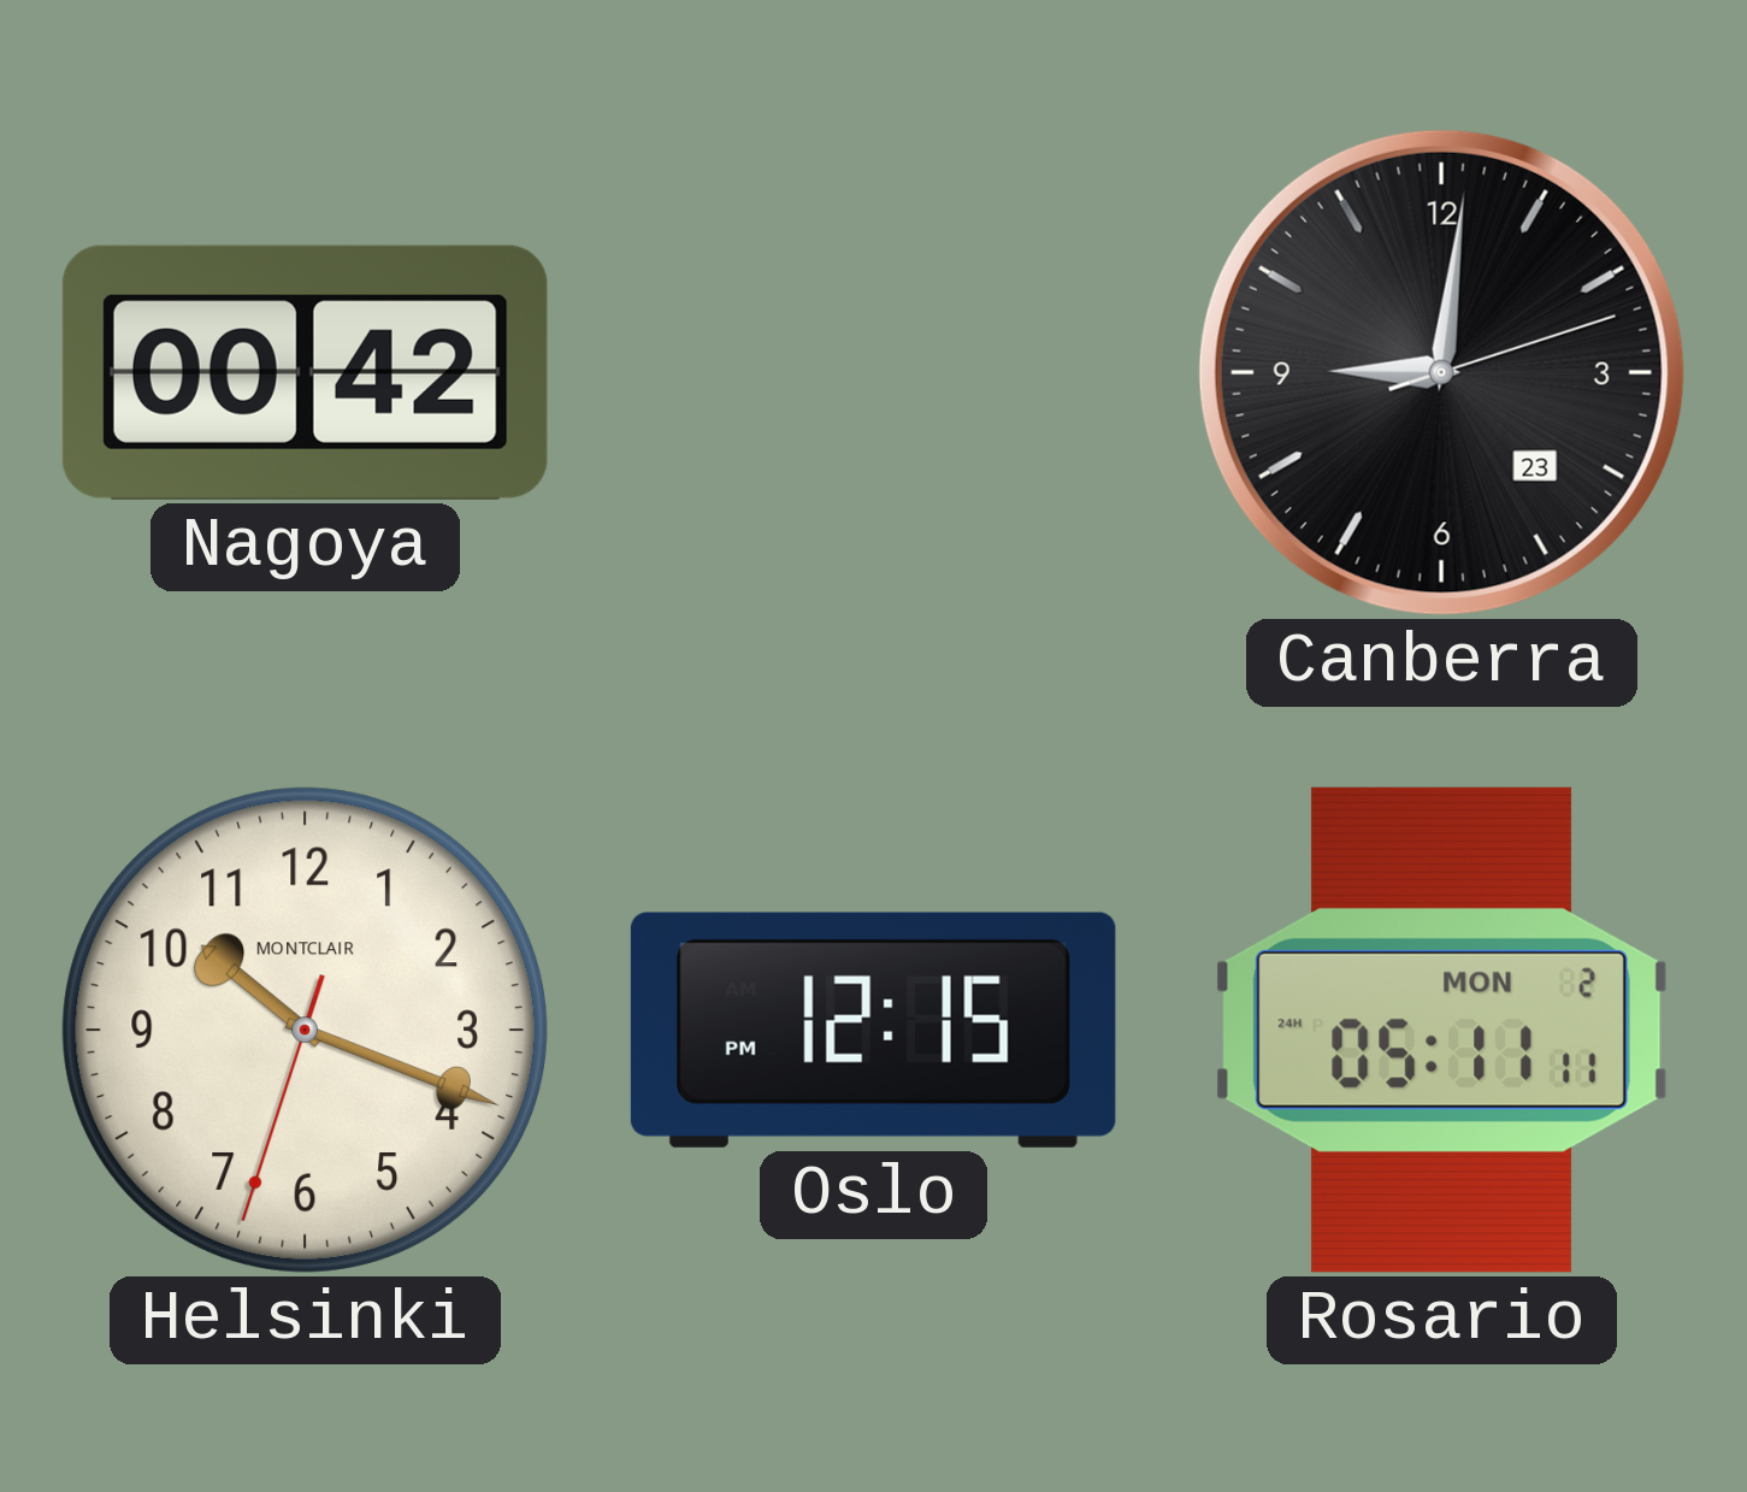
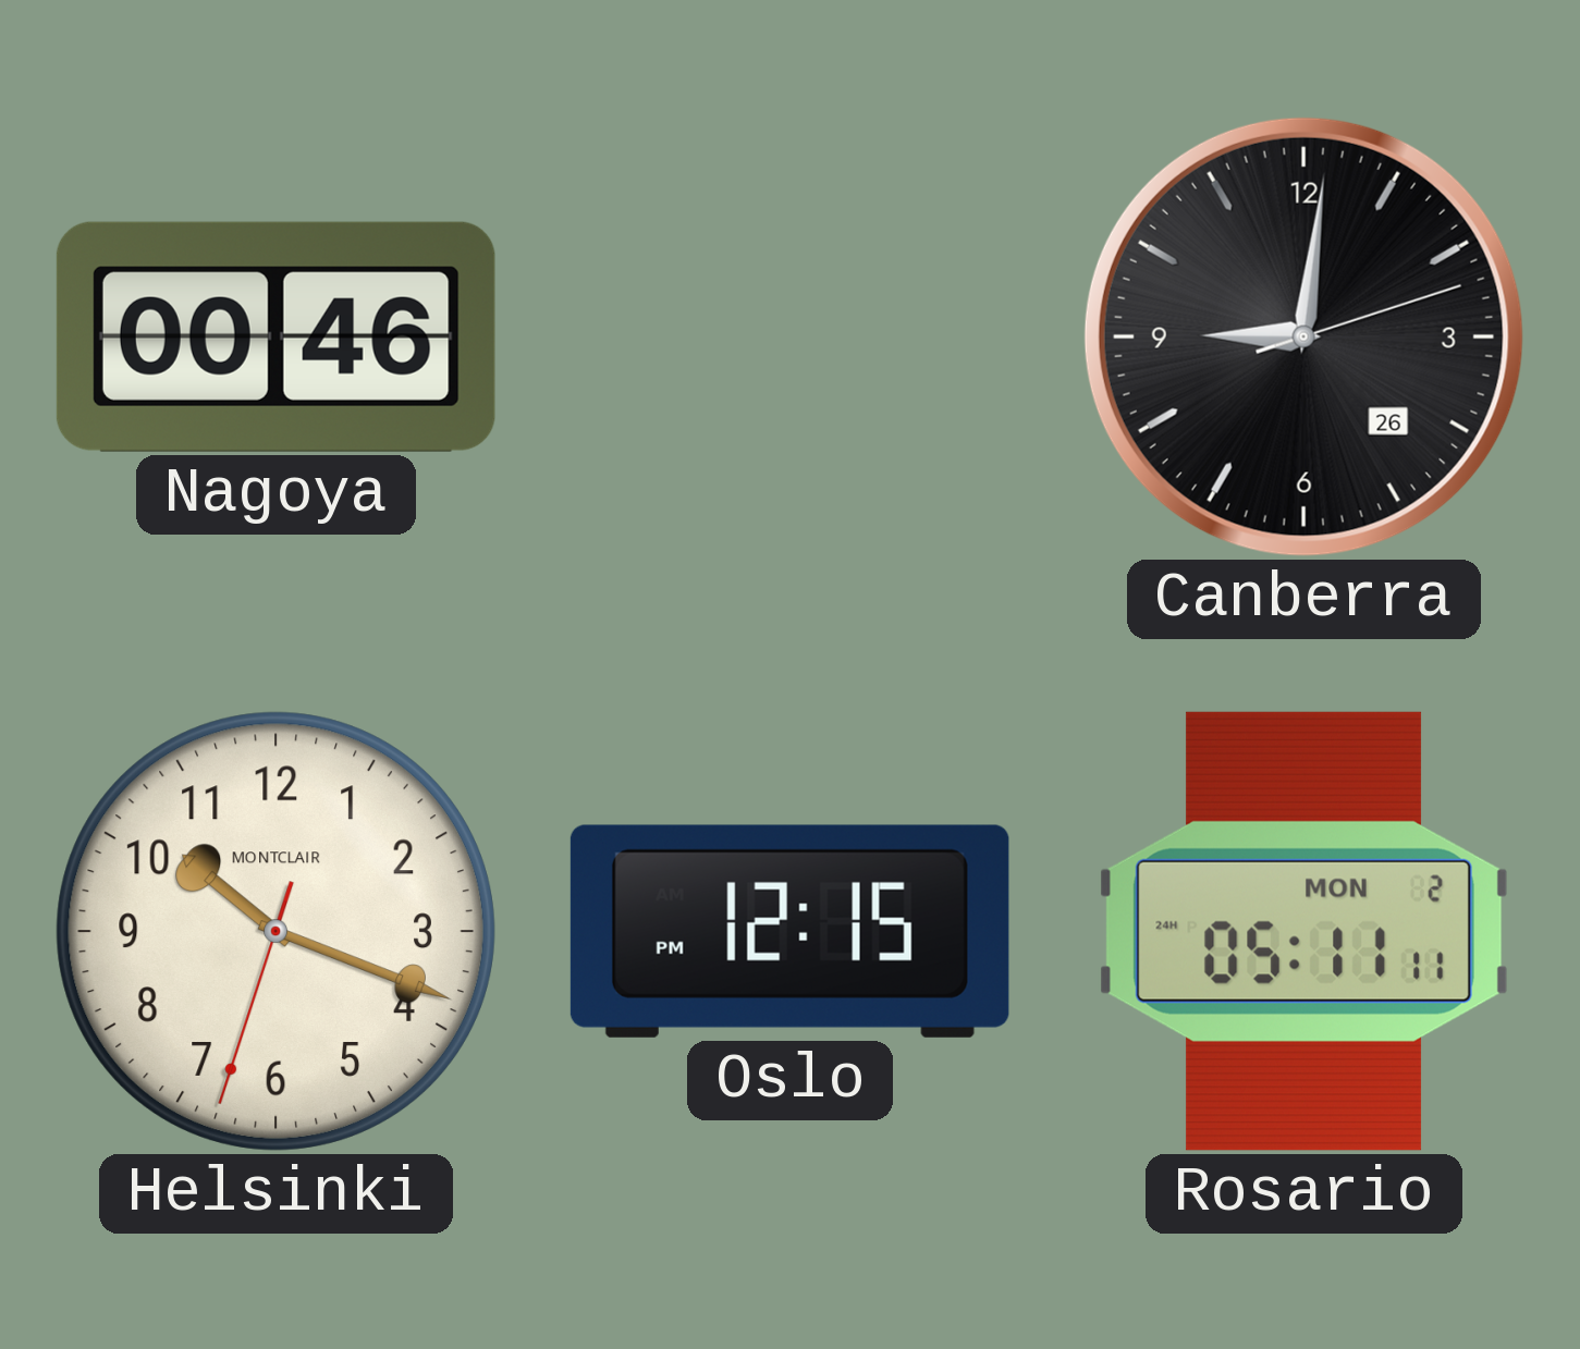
Nagoya: 00:42 -> 00:46 (275, 336)
Canberra date: 23 -> 26 (1303, 336)
